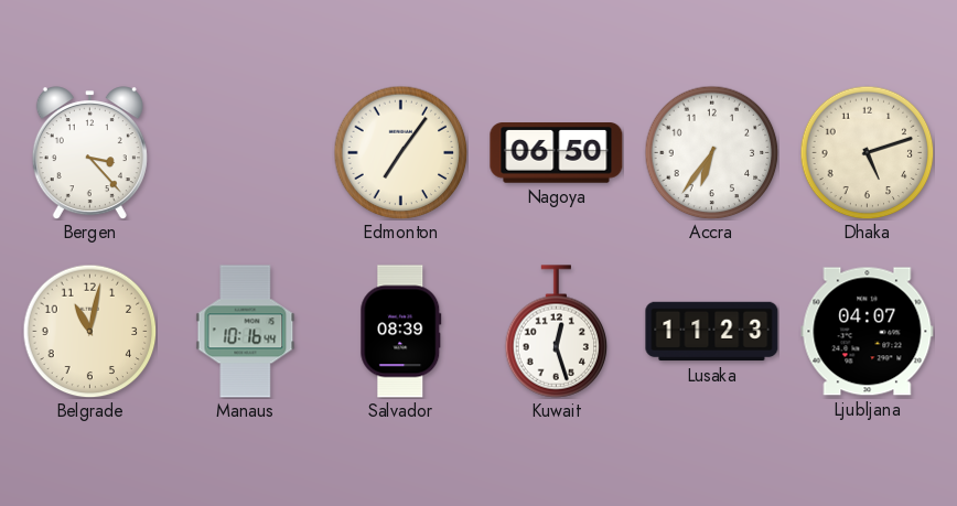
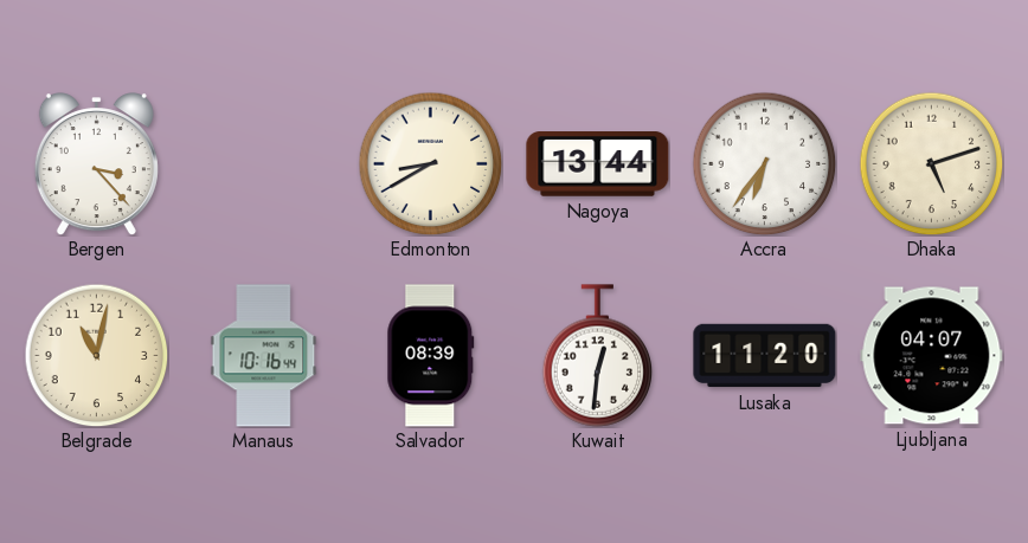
Edmonton: 7:06 -> 8:40 (430, 163)
Nagoya: 06:50 -> 13:44 (598, 164)
Kuwait: 12:27 -> 12:31 (598, 356)
Lusaka: 11:23 -> 11:20 (765, 356)
